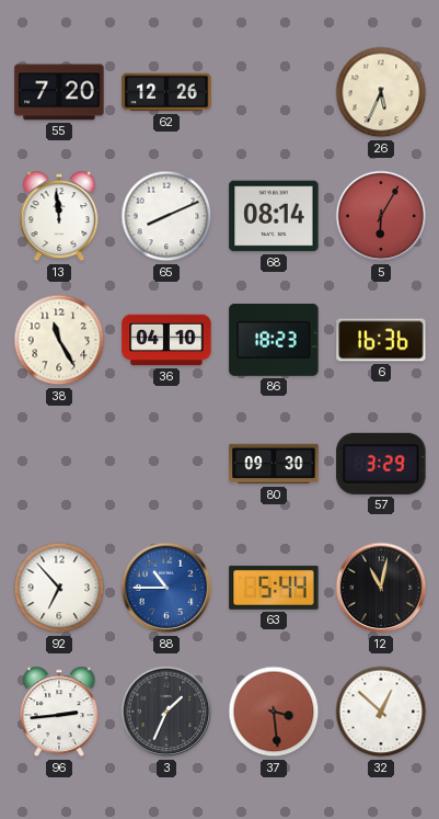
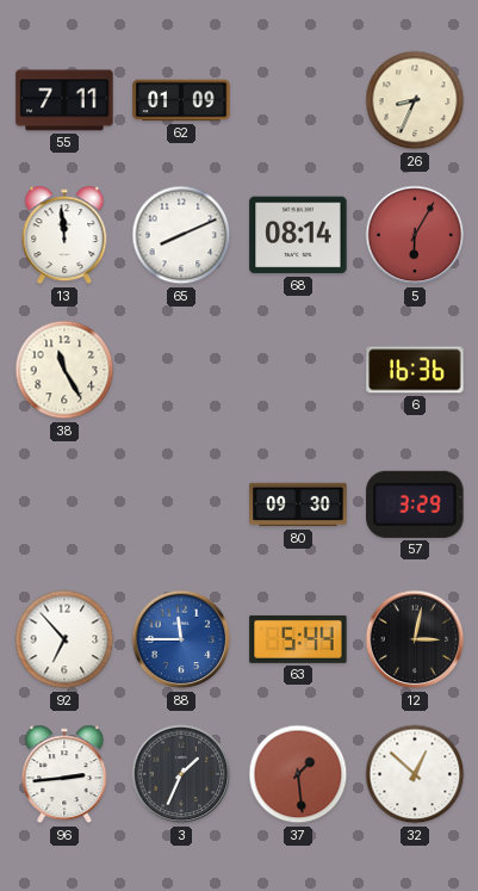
55: 7:20 -> 7:11 (64, 100)
62: 12:26 -> 01:09 (181, 100)
26: 5:34 -> 8:34 (415, 100)
36: 04:10 -> none (166, 340)
86: 18:23 -> none (274, 340)
88: 10:45 -> 11:45 (181, 639)
12: 11:02 -> 3:02 (415, 639)
37: 3:29 -> 1:29 (298, 774)
